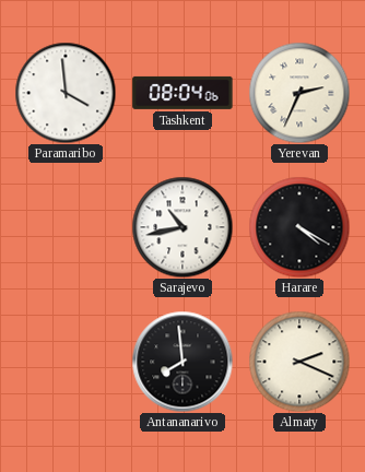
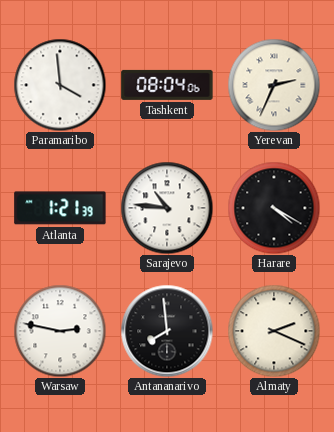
Atlanta: none -> 1:21 (60, 208)
Sarajevo: 10:43 -> 10:46 (167, 208)
Warsaw: none -> 2:47 (60, 331)
